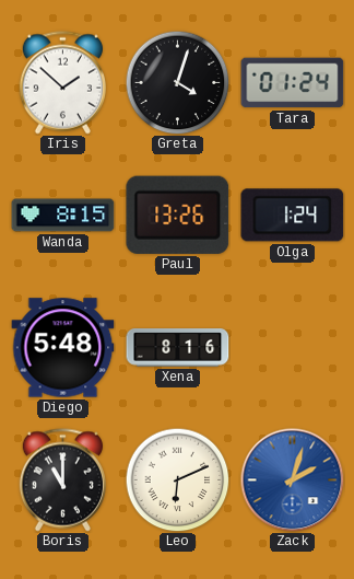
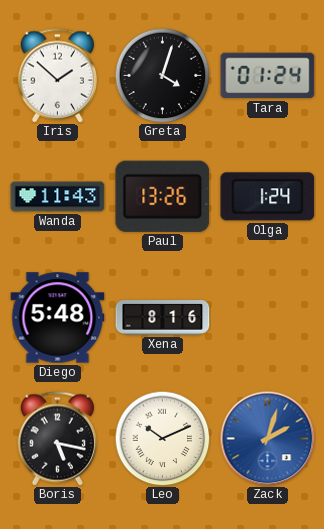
Wanda: 8:15 -> 11:43 (58, 197)
Boris: 11:00 -> 5:17 (57, 439)
Leo: 6:11 -> 10:11 (162, 438)
